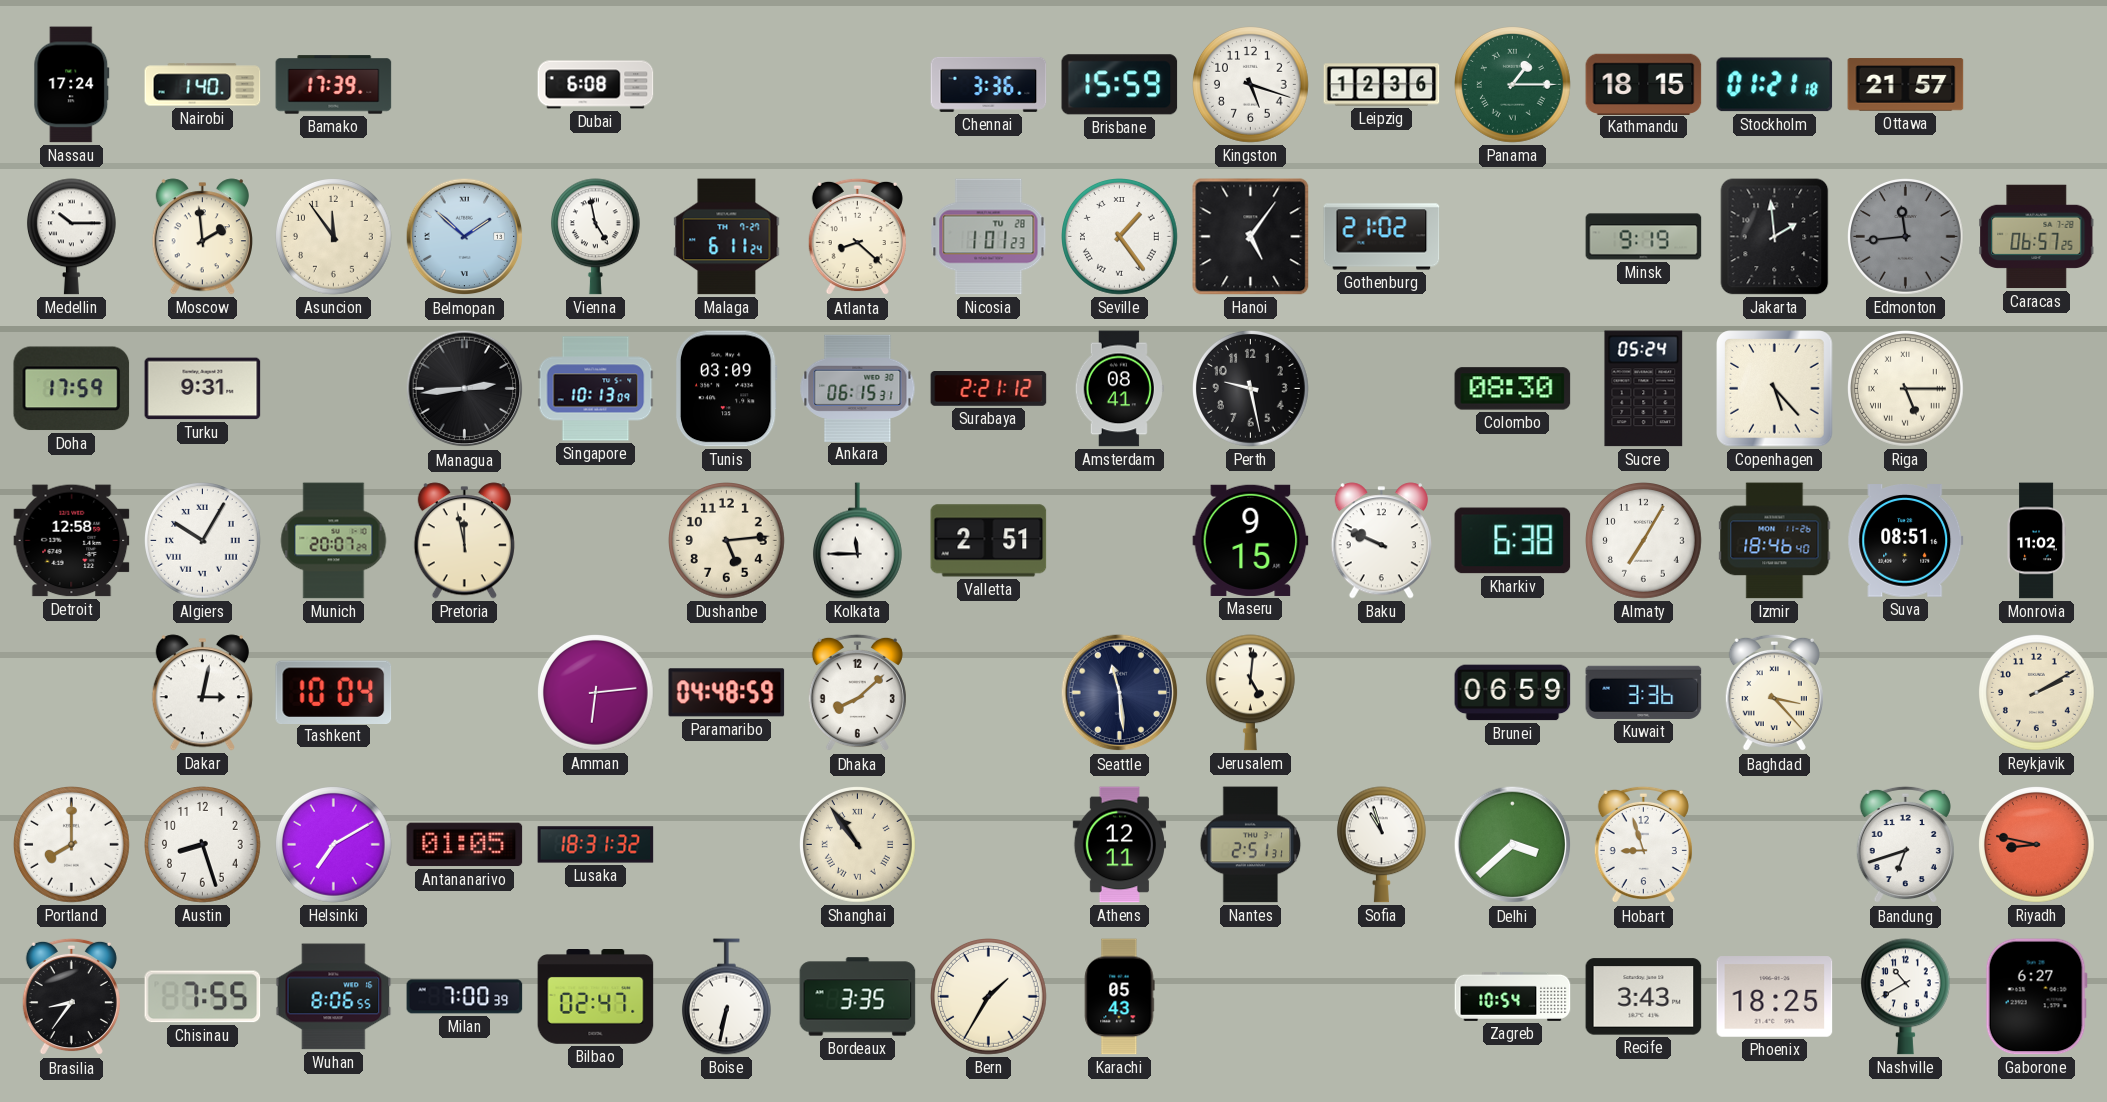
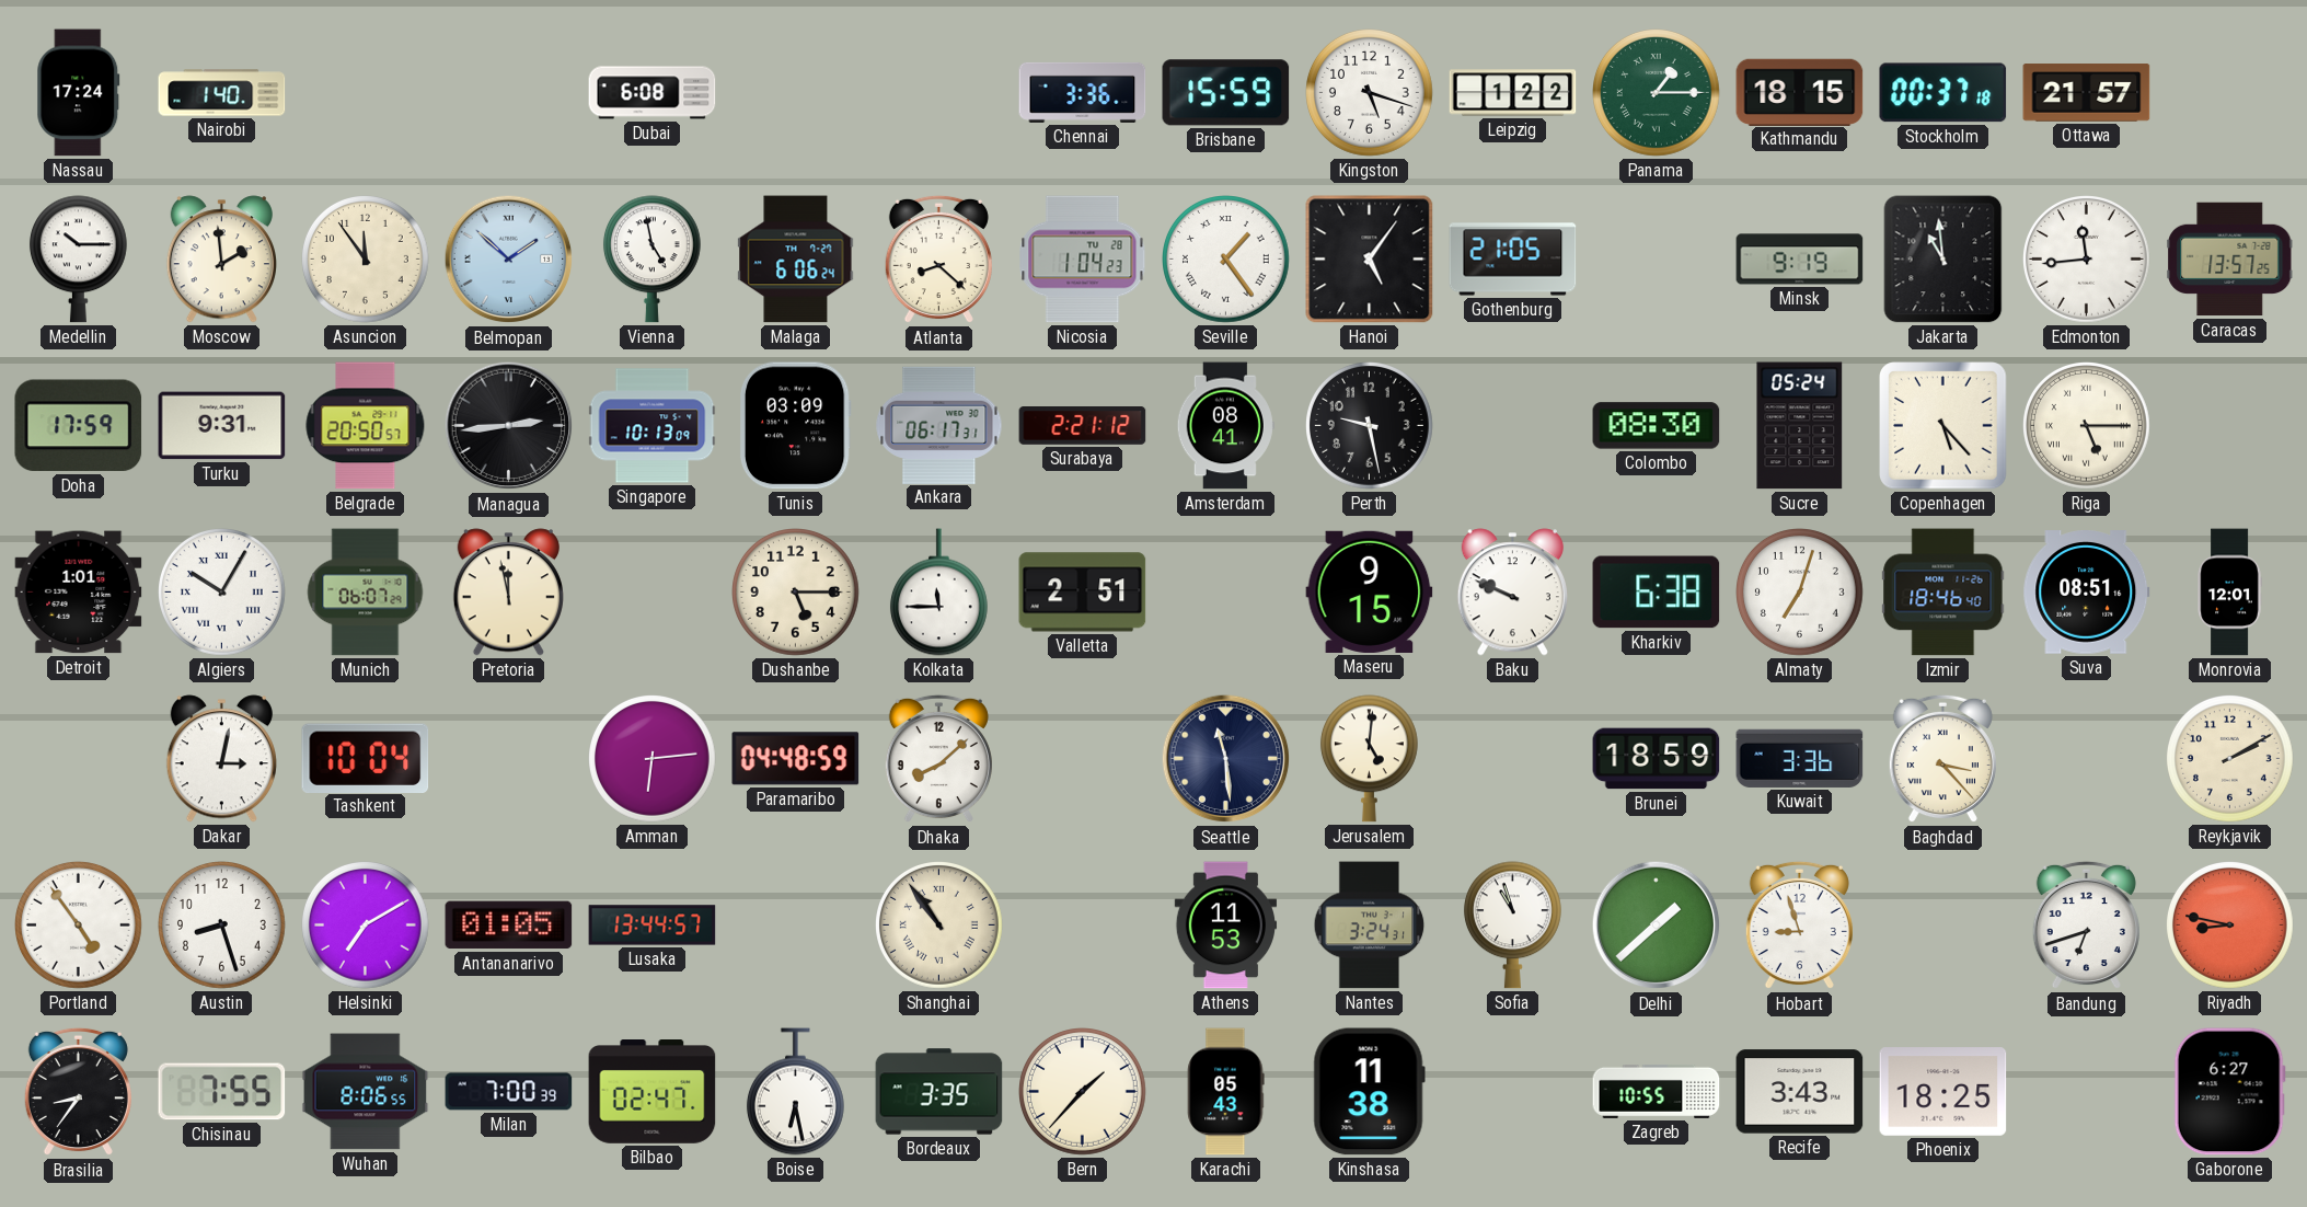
Bamako: 17:39 -> none (334, 85)
Leipzig: 12:36 -> 1:22 (1513, 93)
Stockholm: 01:21 -> 00:37 (1943, 93)
Malaga: 6:11 -> 6:06 (796, 260)
Nicosia: 1:01 -> 1:04 (1083, 260)
Gothenburg: 21:02 -> 21:05 (1513, 260)
Jakarta: 1:59 -> 10:59 (1943, 260)
Edmonton dial: grey -> white (2087, 260)
Caracas: 06:57 -> 13:57 (2230, 260)
Belgrade: none -> 20:50 (366, 426)
Ankara: 06:15 -> 06:17 (939, 425)
Detroit: 12:58 -> 1:01 (79, 593)
Munich: 20:07 -> 06:07 (366, 593)
Dushanbe: 5:14 -> 5:15 (796, 593)
Almaty: 7:05 -> 7:03 (1800, 593)
Monrovia: 11:02 -> 12:01 (2229, 593)
Brunei: 06:59 -> 18:59 (1657, 759)
Portland: 8:00 -> 4:54 (79, 926)
Lusaka: 18:31 -> 13:44 (653, 926)
Athens: 12:11 -> 11:53 (1226, 926)
Nantes: 2:51 -> 3:24 (1370, 926)
Delhi: 3:38 -> 1:38 (1657, 926)
Boise: 6:32 -> 6:28 (795, 1092)
Bern: 1:35 -> 1:37 (1083, 1092)
Kinshasa: none -> 11:38 (1369, 1092)
Zagreb: 10:54 -> 10:55 (1657, 1091)
Nashville: 10:40 -> none (1905, 997)
